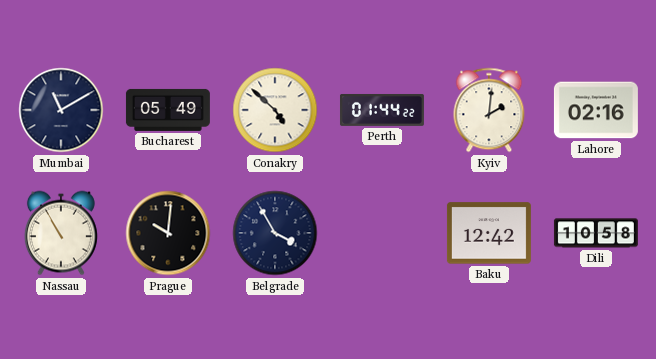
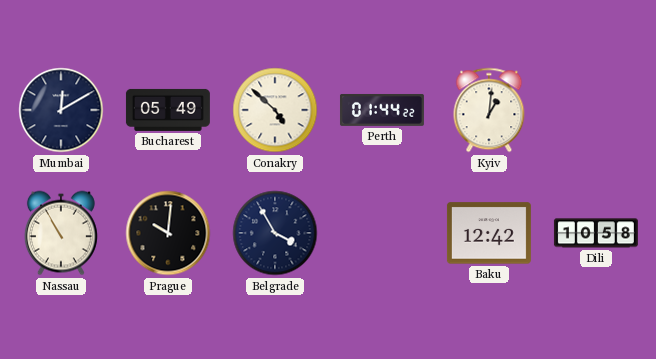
Mumbai: 11:10 -> 12:10 (61, 110)
Kyiv: 2:01 -> 1:01 (489, 110)
Lahore: 02:16 -> none (596, 110)
